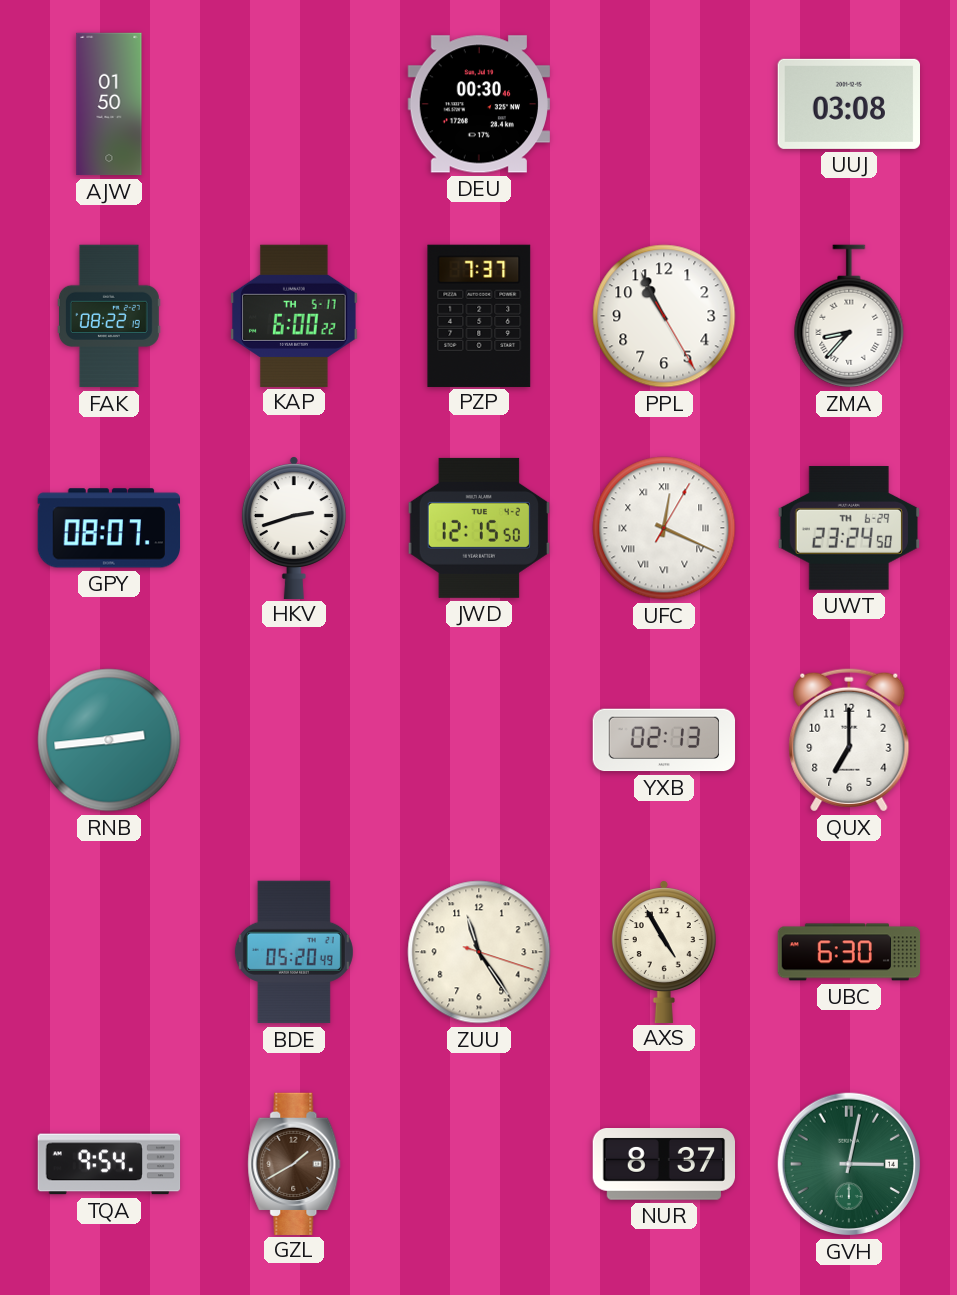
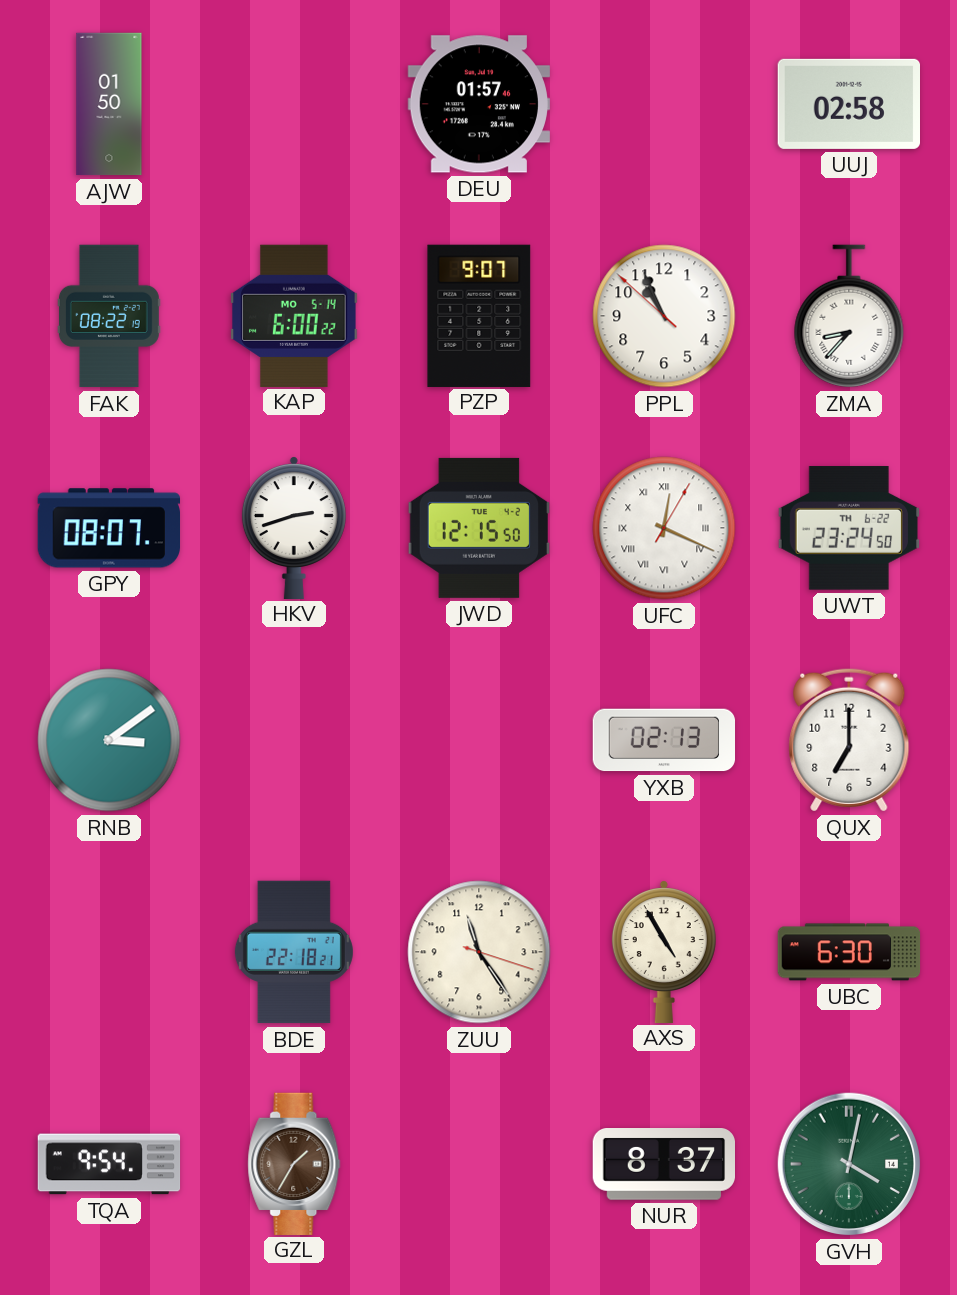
DEU: 00:30 -> 01:57 (478, 104)
UUJ: 03:08 -> 02:58 (848, 104)
KAP date: TH 5-17 -> MO 5-14 (294, 315)
PZP: 7:37 -> 9:07 (479, 315)
PPL: 10:55:25 -> 10:55:52 (664, 316)
UWT date: TH 6-29 -> TH 6-22 (848, 528)
RNB: 2:44 -> 3:09 (109, 740)
BDE: 05:20 -> 22:18 (294, 952)
GZL: 1:40 -> 1:35 (294, 1163)
GVH: 3:02 -> 4:02 (849, 1164)
